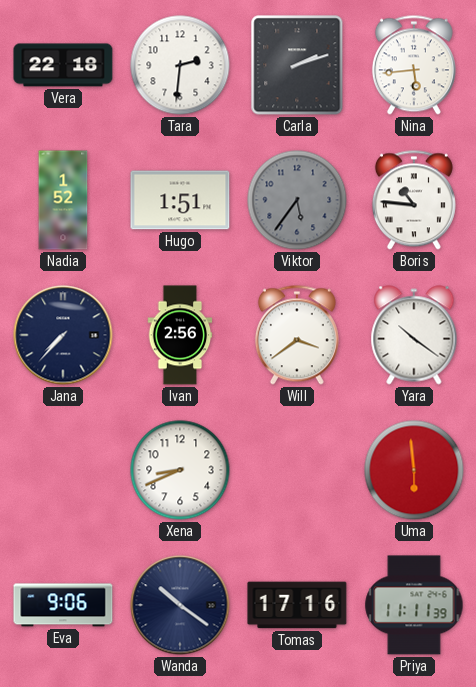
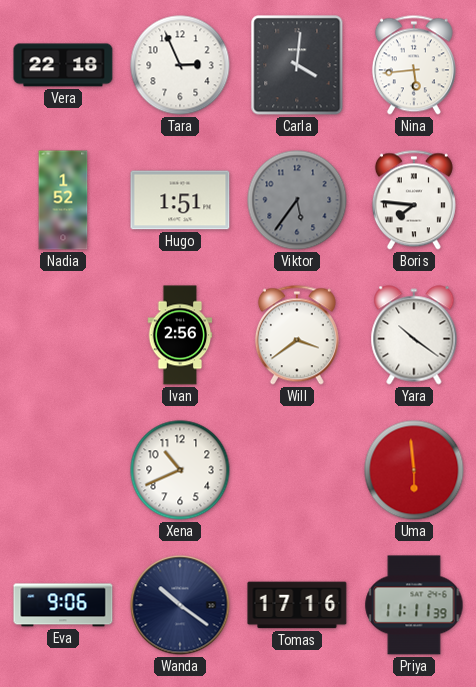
Tara: 2:31 -> 2:56 (180, 65)
Carla: 2:12 -> 4:01 (297, 65)
Boris: 10:46 -> 7:46 (414, 200)
Jana: 7:37 -> none (63, 335)
Xena: 8:41 -> 10:41 (180, 470)
